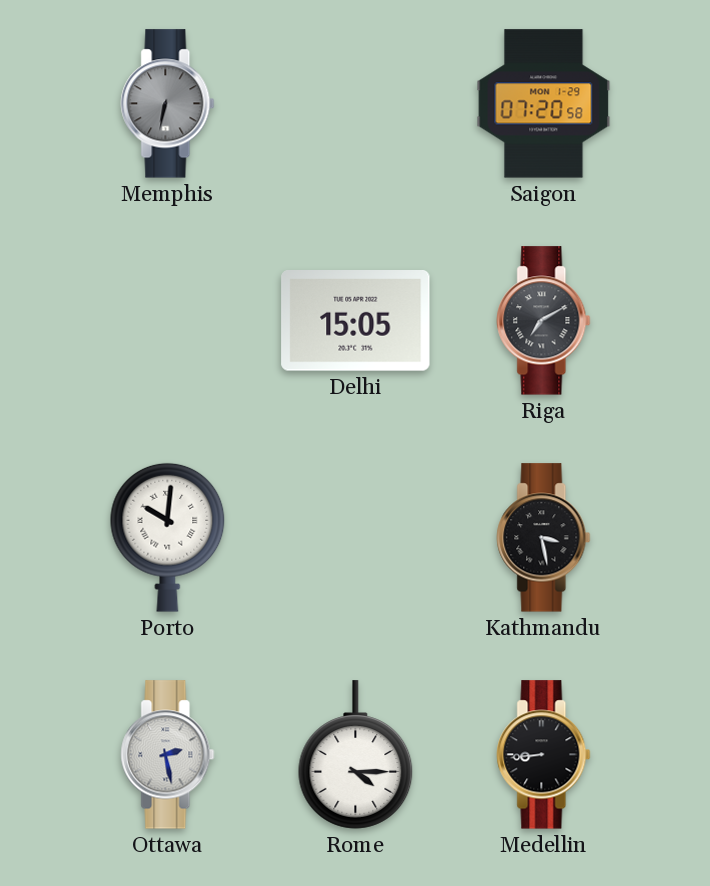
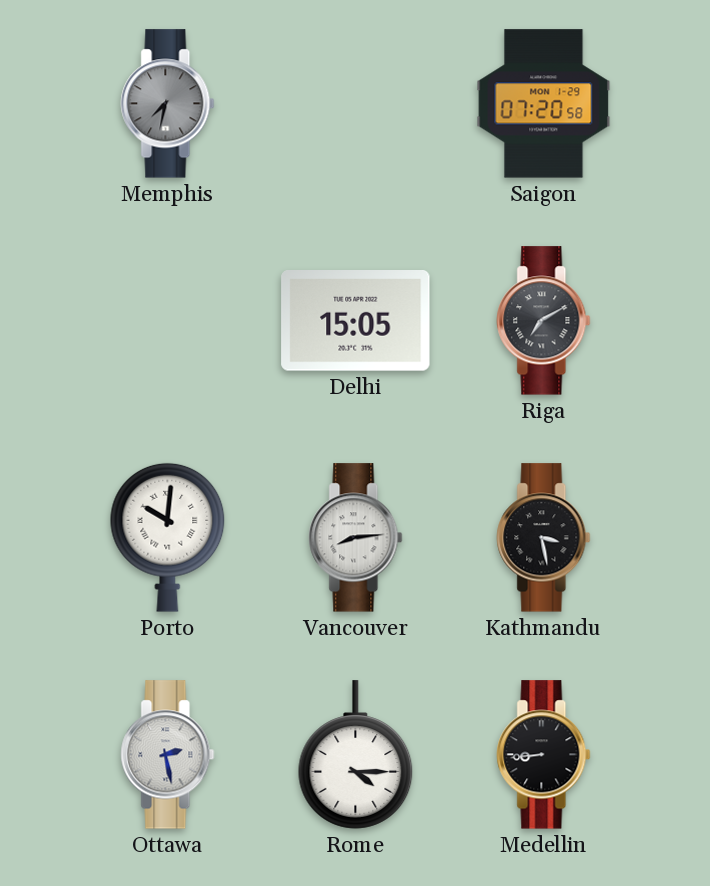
Memphis: 6:32 -> 7:32 (168, 104)
Vancouver: none -> 8:14 (356, 538)
